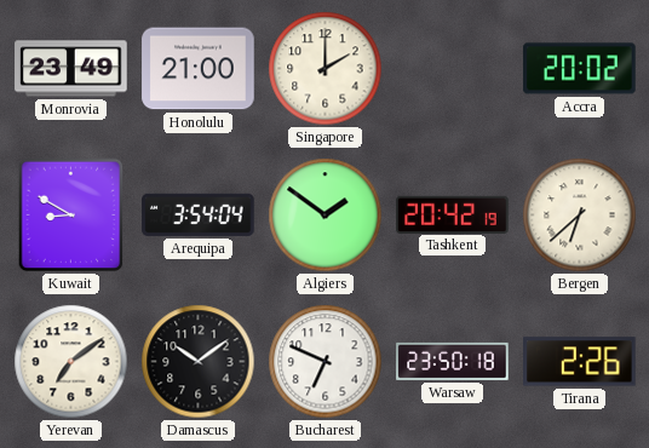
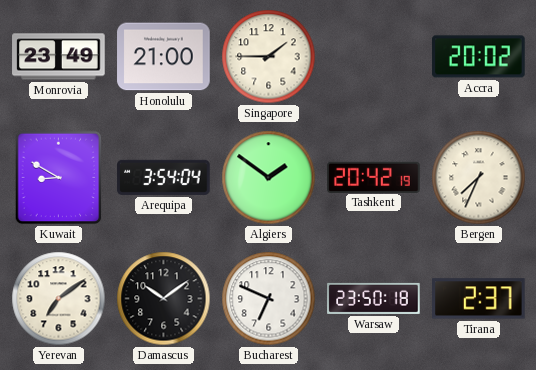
Singapore: 2:00 -> 1:45 (269, 57)
Bergen: 6:38 -> 7:34 (479, 178)
Tirana: 2:26 -> 2:37 (479, 299)
